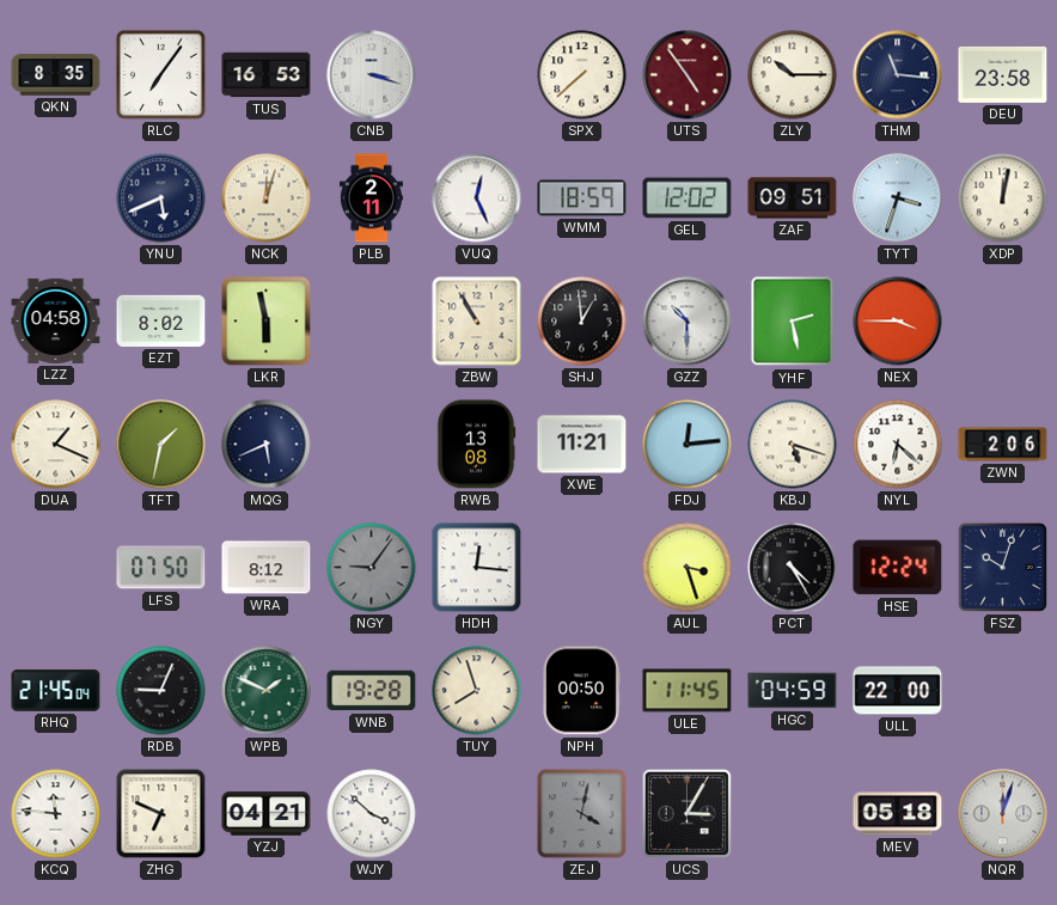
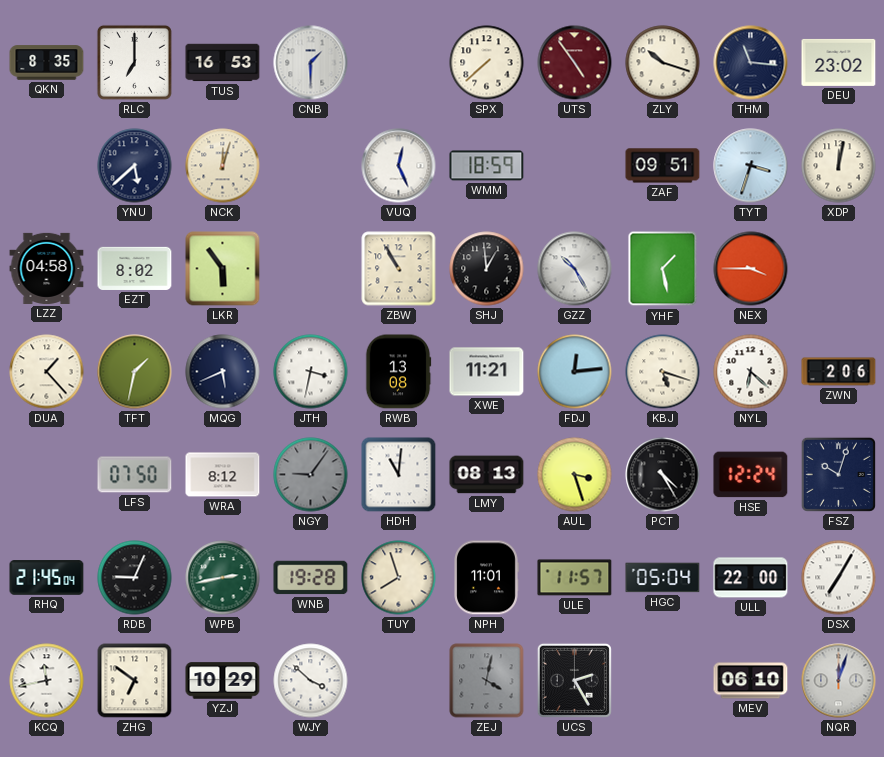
RLC: 7:06 -> 7:00 (134, 62)
CNB: 3:18 -> 1:30 (311, 63)
ZLY: 10:15 -> 10:18 (663, 63)
DEU: 23:58 -> 23:02 (839, 62)
YNU: 5:41 -> 5:38 (135, 166)
PLB: 2:11 -> none (371, 198)
GEL: 12:02 -> none (688, 198)
LKR: 5:58 -> 5:54 (223, 269)
GZZ: 10:30 -> 10:25 (575, 269)
YHF: 2:28 -> 1:28 (663, 269)
DUA: 1:19 -> 1:23 (47, 372)
JTH: none -> 3:32 (311, 372)
HDH: 12:16 -> 11:01 (399, 475)
LMY: none -> 08:13 (487, 475)
WPB: 1:49 -> 2:43 (223, 578)
NPH: 00:50 -> 11:01 (486, 578)
ULE: 11:45 -> 11:57 (575, 578)
HGC: 04:59 -> 05:04 (663, 578)
DSX: none -> 7:05 (839, 578)
KCQ: 11:46 -> 11:43 (47, 681)
ZHG: 6:49 -> 6:51 (135, 681)
YZJ: 04:21 -> 10:29 (223, 681)
UCS: 3:05 -> 2:25 (574, 680)
MEV: 05:18 -> 06:10 (751, 681)
